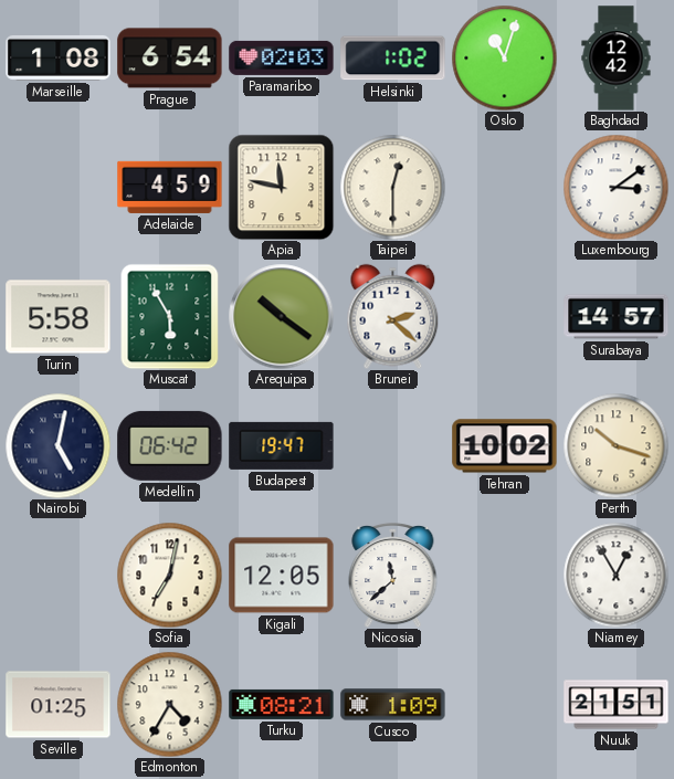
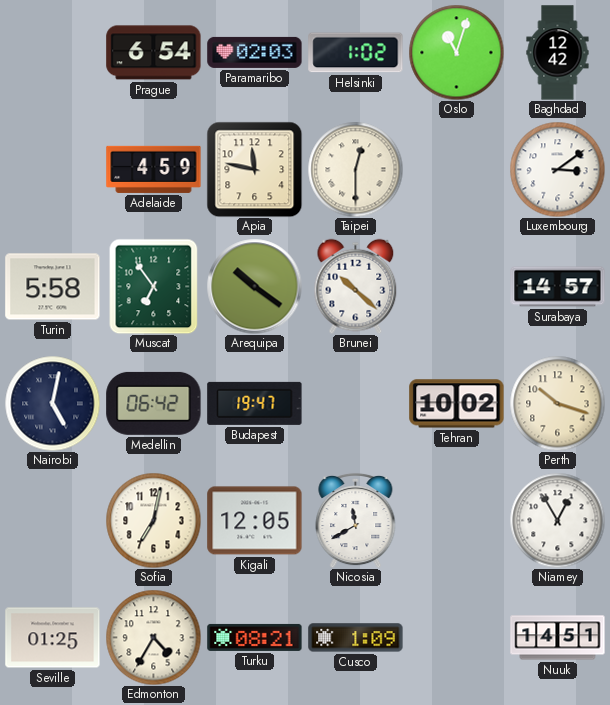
Marseille: 1:08 -> none (59, 57)
Muscat: 5:55 -> 6:54 (154, 286)
Brunei: 2:22 -> 10:22 (356, 286)
Nicosia: 11:38 -> 11:40 (356, 520)
Nuuk: 21:51 -> 14:51 (558, 638)
